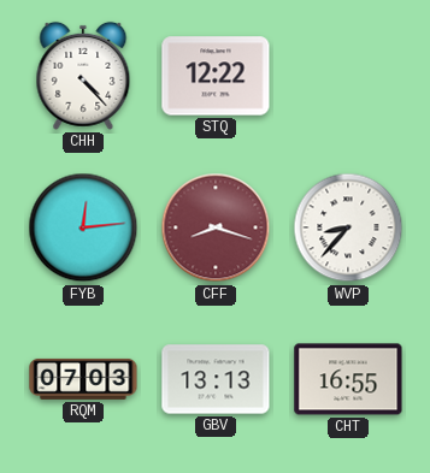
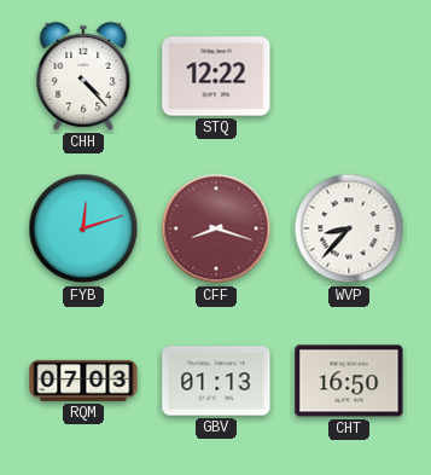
FYB: 12:14 -> 12:12 (83, 228)
GBV: 13:13 -> 01:13 (216, 381)
CHT: 16:55 -> 16:50 (349, 381)
